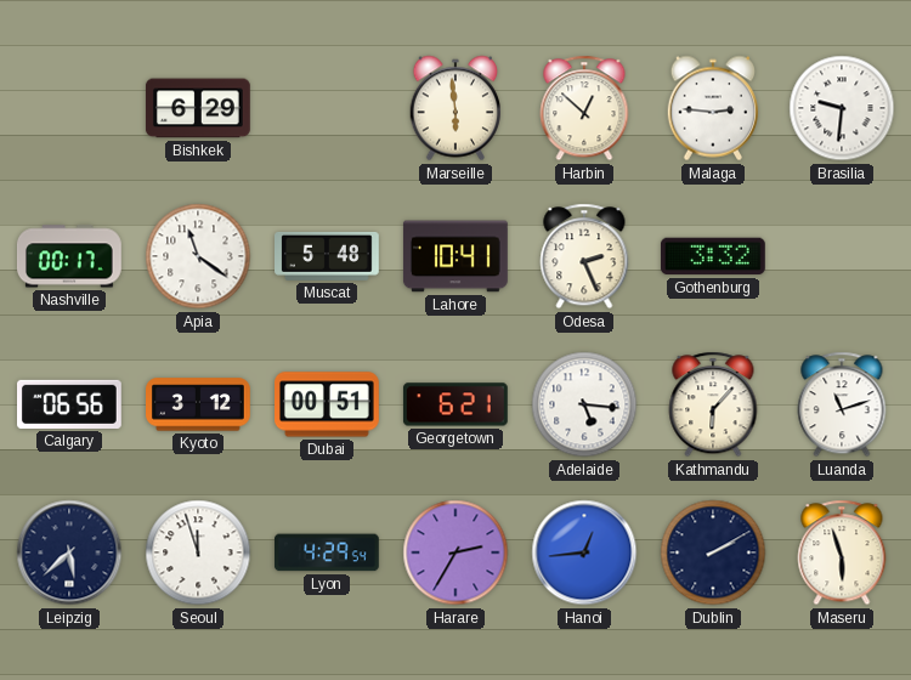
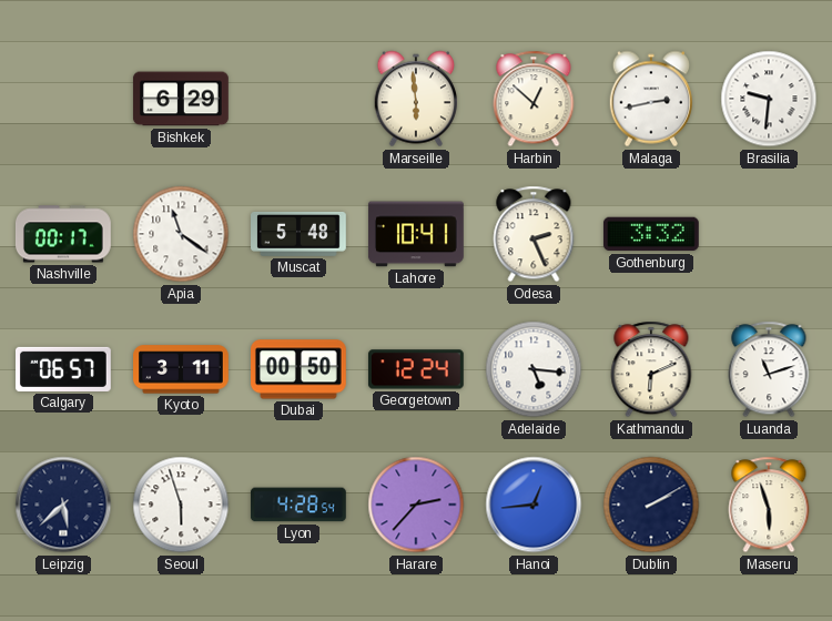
Malaga: 2:46 -> 2:43 (651, 99)
Calgary: 06:56 -> 06:57 (64, 369)
Kyoto: 3:12 -> 3:11 (182, 369)
Dubai: 00:51 -> 00:50 (300, 369)
Georgetown: 6:21 -> 12:24 (416, 369)
Kathmandu: 6:07 -> 6:11 (651, 369)
Seoul: 11:57 -> 5:57 (181, 505)
Lyon: 4:29 -> 4:28 (298, 505)
Harare: 2:35 -> 2:37 (416, 505)
